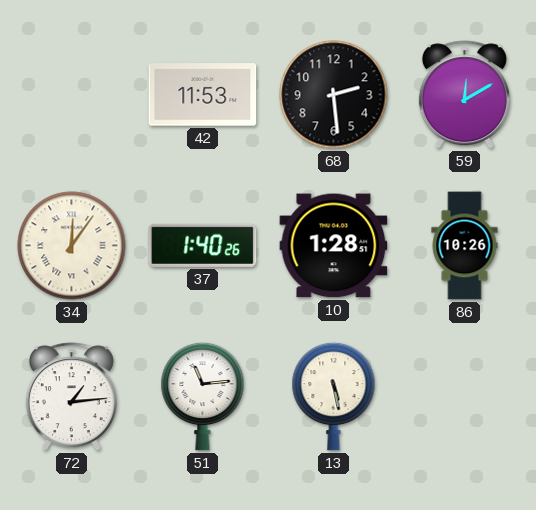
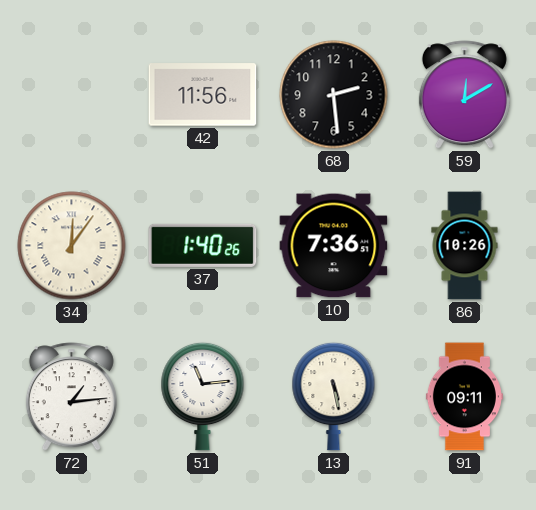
42: 11:53 -> 11:56 (203, 95)
10: 1:28 -> 7:36 (334, 246)
91: none -> 09:11 (464, 397)
